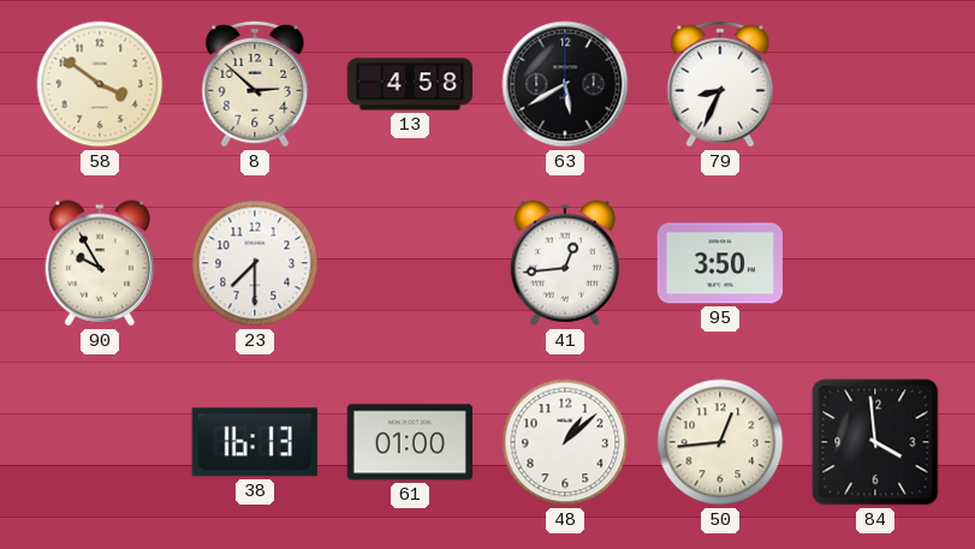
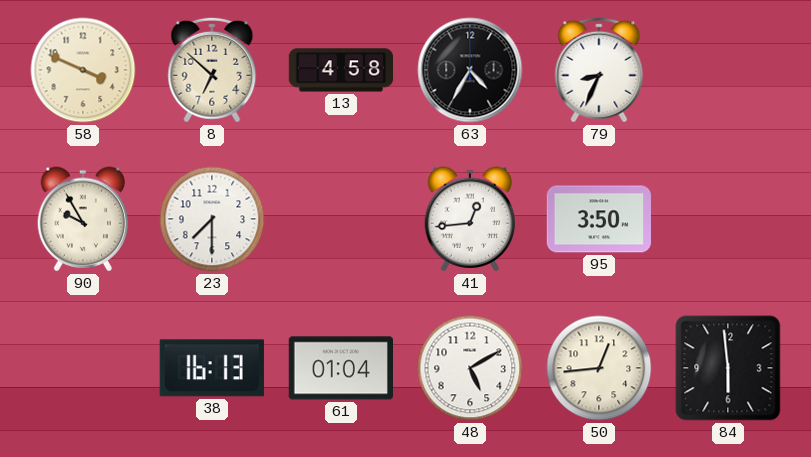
58: 3:51 -> 3:49 (83, 70)
8: 2:52 -> 6:52 (212, 70)
63: 5:40 -> 4:35 (470, 70)
61: 01:00 -> 01:04 (340, 368)
48: 1:08 -> 5:10 (470, 368)
84: 3:59 -> 5:59 (728, 368)
